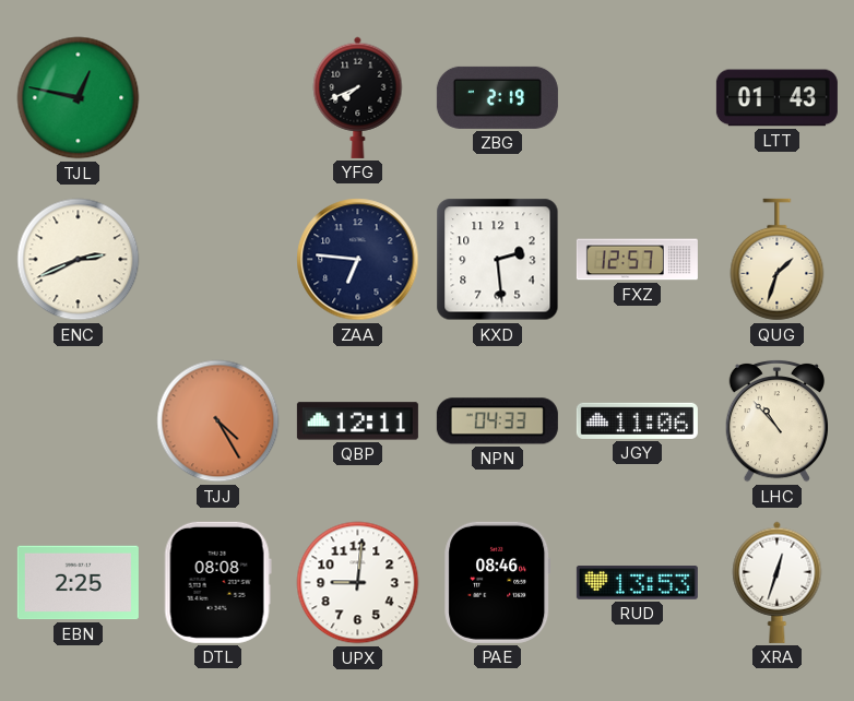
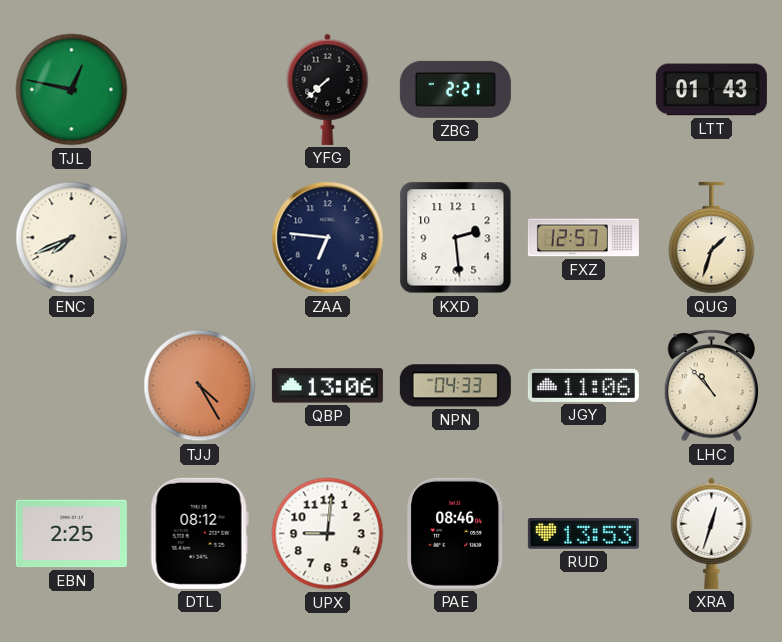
YFG: 7:41 -> 7:38 (328, 89)
ZBG: 2:19 -> 2:21 (455, 89)
ENC: 2:41 -> 7:41 (72, 238)
QBP: 12:11 -> 13:06 (327, 386)
DTL: 08:08 -> 08:12 (199, 533)
